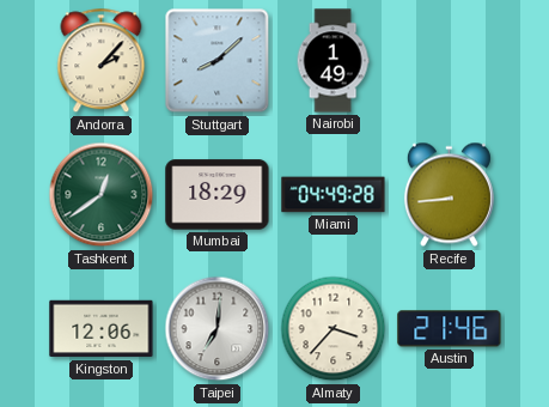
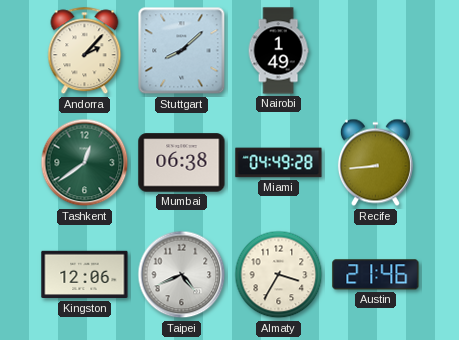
Mumbai: 18:29 -> 06:38 (182, 163)
Taipei: 7:01 -> 4:41 (182, 275)
Almaty: 3:37 -> 3:35 (279, 275)
